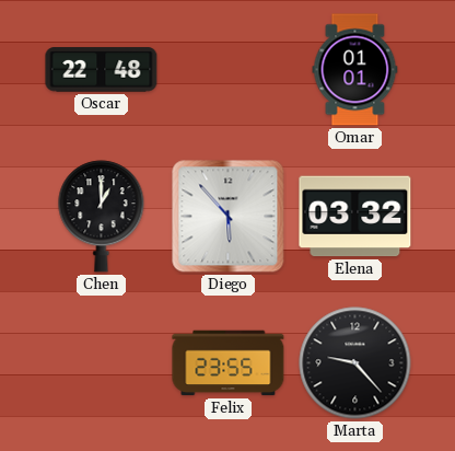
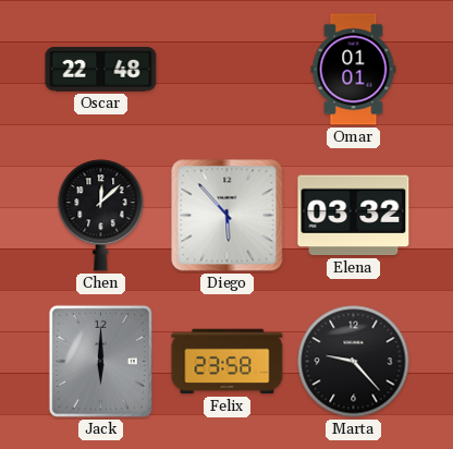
Chen: 1:00 -> 12:08 (101, 216)
Jack: none -> 6:00 (100, 361)
Felix: 23:55 -> 23:58 (228, 362)
